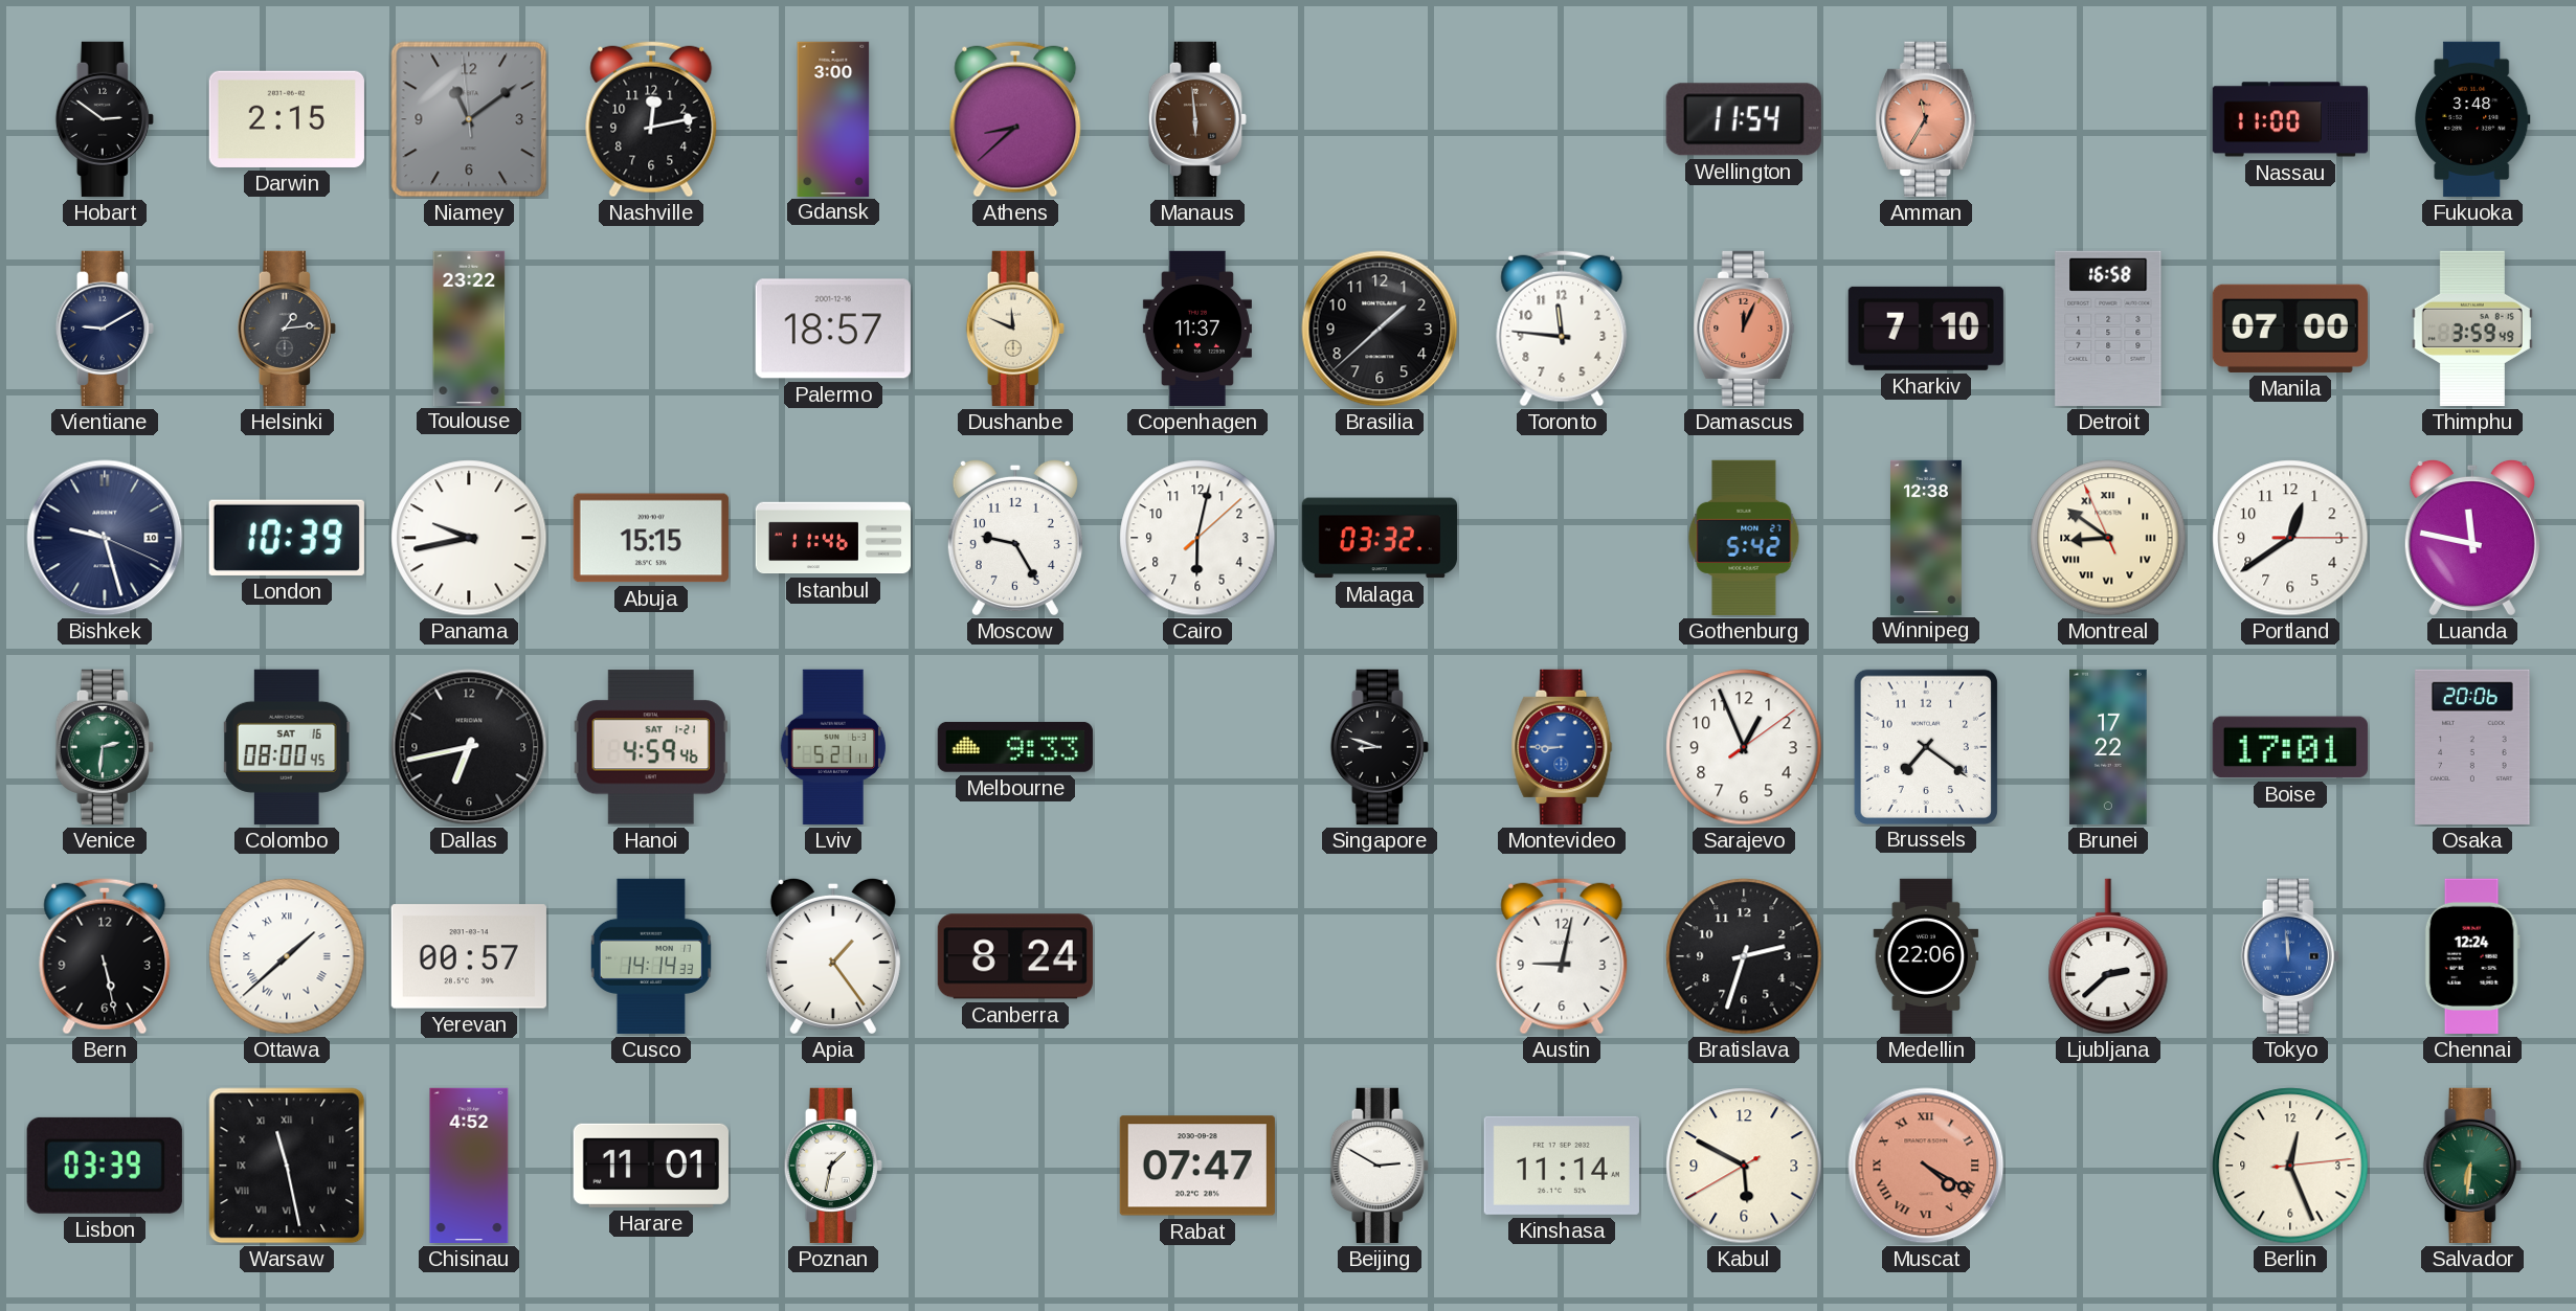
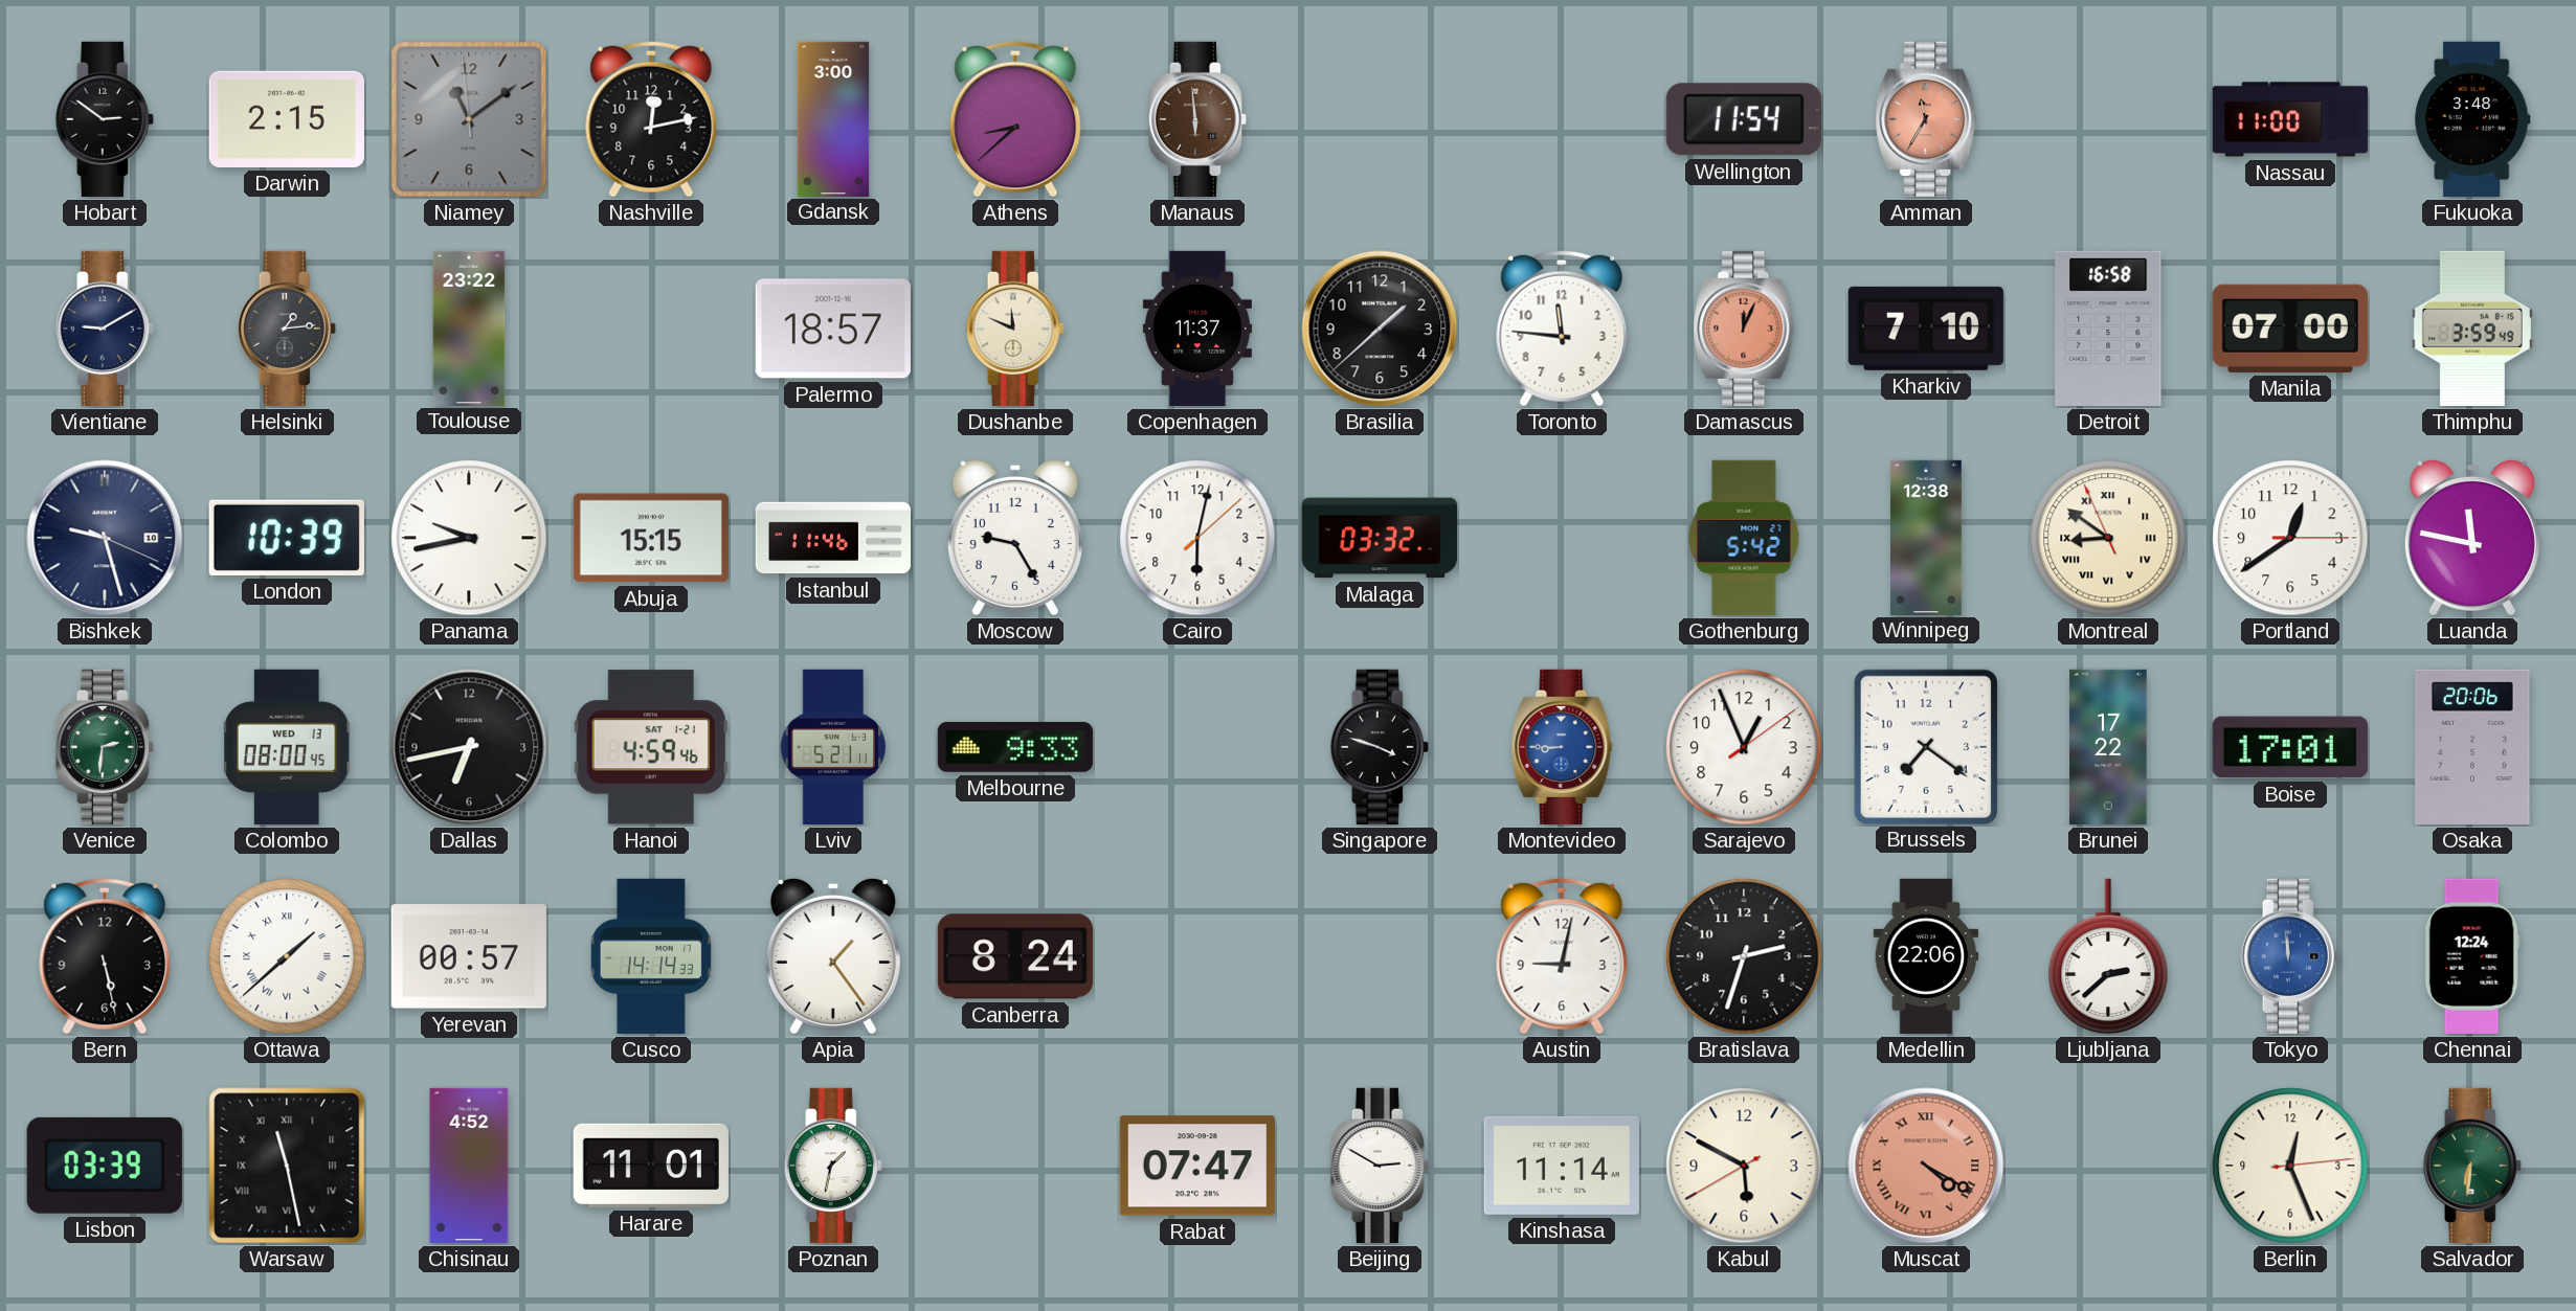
Colombo date: SAT 16 -> WED 13 (287, 747)
Singapore: 8:48 -> 3:48 (1380, 747)
